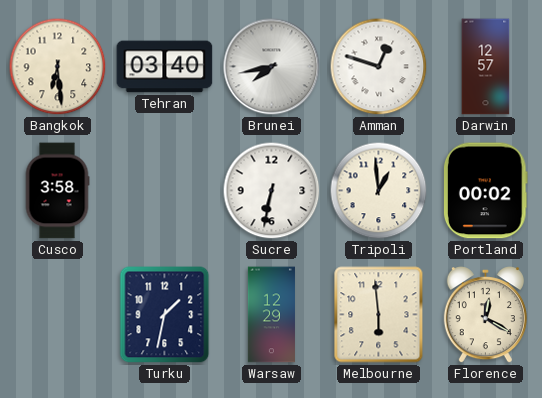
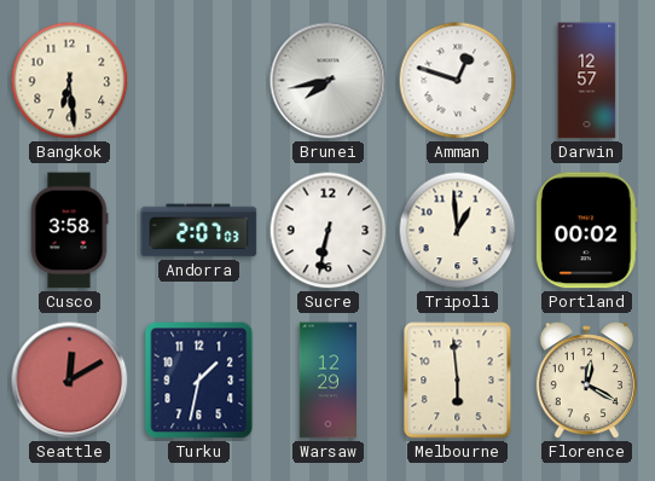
Tehran: 03:40 -> none (165, 67)
Andorra: none -> 2:07 (199, 231)
Seattle: none -> 12:10 (70, 381)
